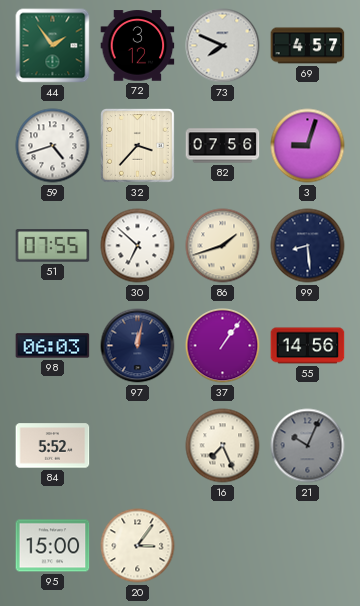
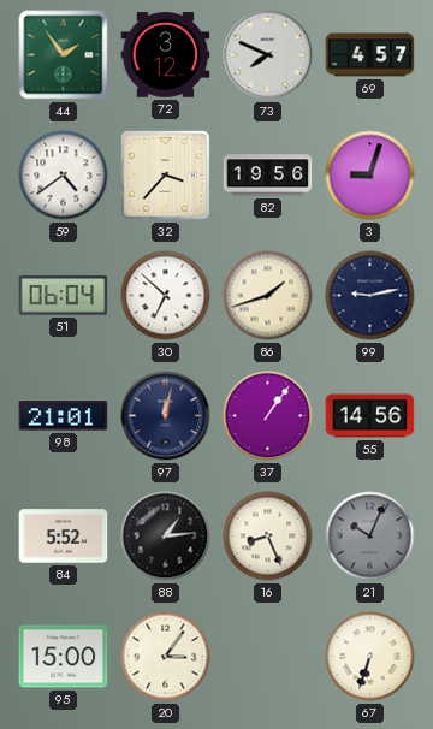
59: 4:42 -> 4:39 (64, 176)
82: 07:56 -> 19:56 (268, 176)
51: 07:55 -> 06:04 (64, 296)
99: 8:29 -> 9:13 (370, 296)
98: 06:03 -> 21:01 (64, 416)
88: none -> 1:14 (166, 537)
16: 7:26 -> 8:26 (268, 537)
67: none -> 6:33 (370, 657)
